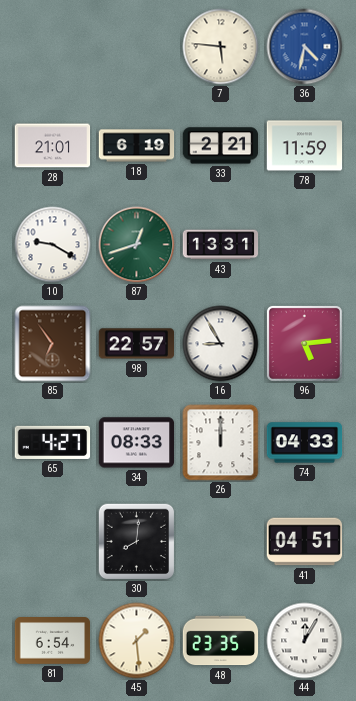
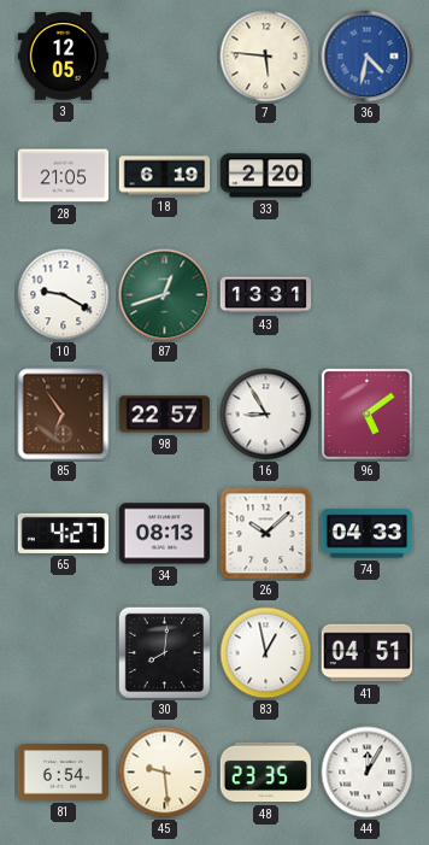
3: none -> 12:05 (64, 57)
28: 21:01 -> 21:05 (64, 176)
33: 2:21 -> 2:20 (266, 176)
78: 11:59 -> none (305, 146)
96: 5:14 -> 5:09 (366, 413)
34: 08:33 -> 08:13 (165, 534)
26: 12:00 -> 10:08 (266, 534)
83: none -> 12:58 (266, 653)
45: 1:29 -> 9:29 (165, 773)
